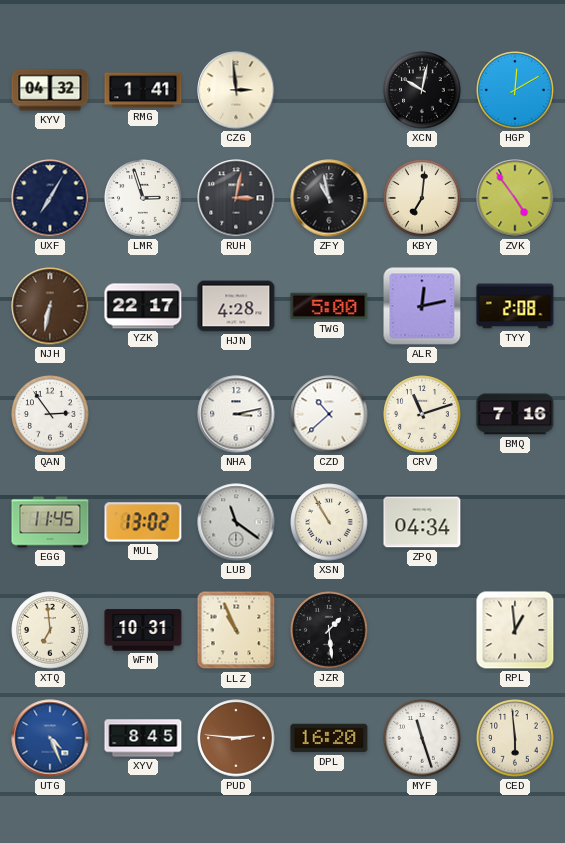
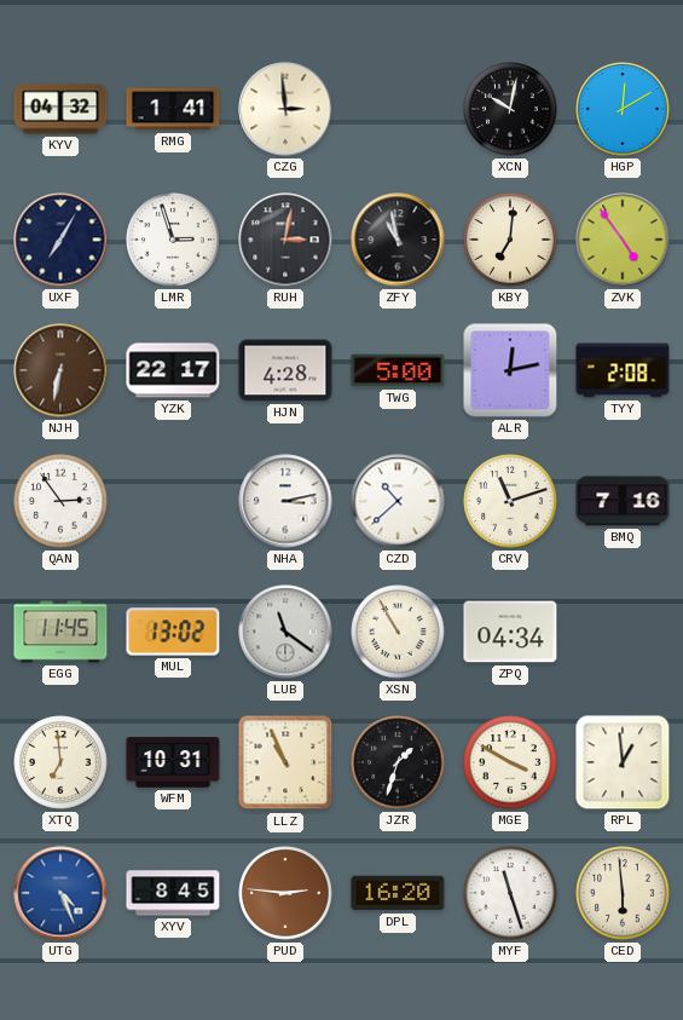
JZR: 1:29 -> 1:33 (398, 762)
MGE: none -> 3:50 (510, 762)
